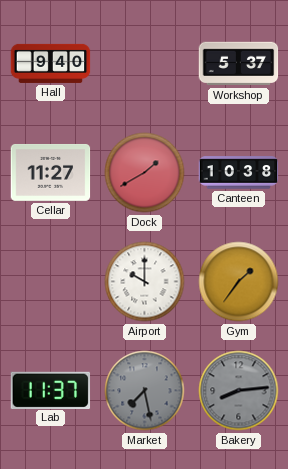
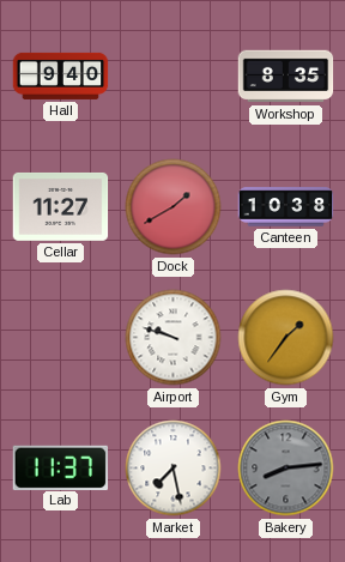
Workshop: 5:37 -> 8:35 (286, 77)
Airport: 10:00 -> 9:48 (174, 338)
Market dial: grey -> white (174, 469)
